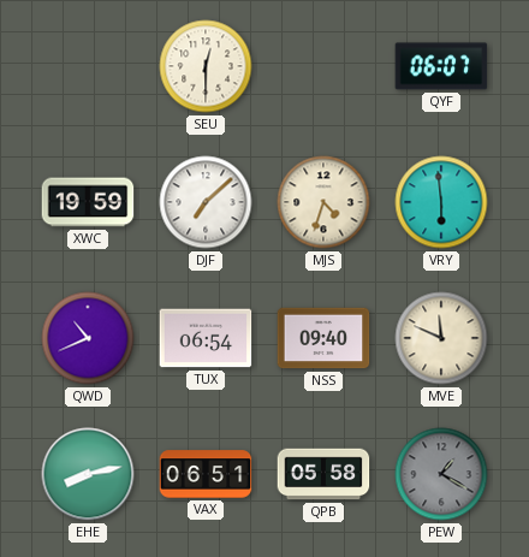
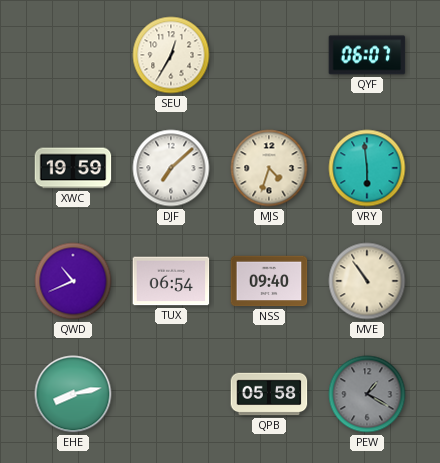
SEU: 12:30 -> 12:35 (171, 55)
MVE: 11:49 -> 10:54 (367, 281)
VAX: 06:51 -> none (206, 474)
